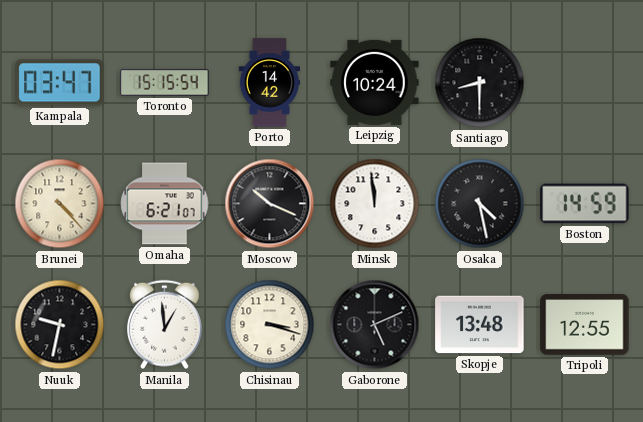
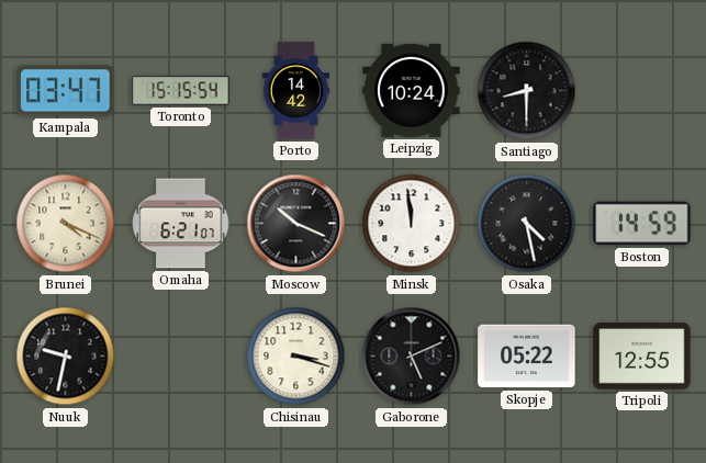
Brunei: 4:23 -> 4:19 (66, 224)
Manila: 12:59 -> none (164, 325)
Skopje: 13:48 -> 05:22 (527, 357)
